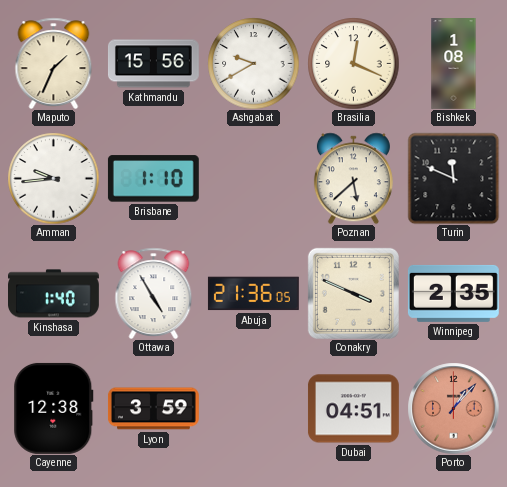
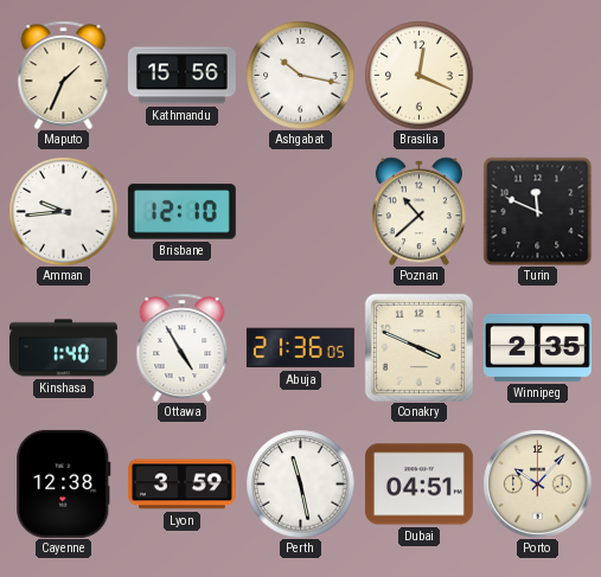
Ashgabat: 9:40 -> 10:17 (300, 75)
Bishkek: 1:08 -> none (454, 64)
Brisbane: 1:10 -> 12:10 (181, 212)
Poznan: 5:38 -> 10:38 (418, 211)
Perth: none -> 11:28 (300, 483)
Porto: 1:07 -> 10:07 (537, 483)
Porto dial: salmon -> cream (537, 483)
